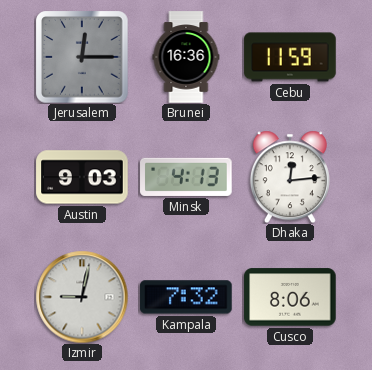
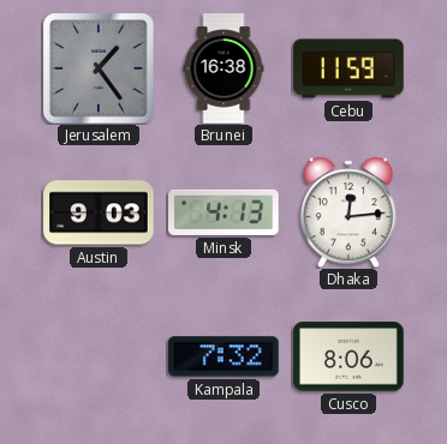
Jerusalem: 12:15 -> 1:24 (99, 68)
Brunei: 16:36 -> 16:38 (223, 68)
Izmir: 9:02 -> none (82, 297)
